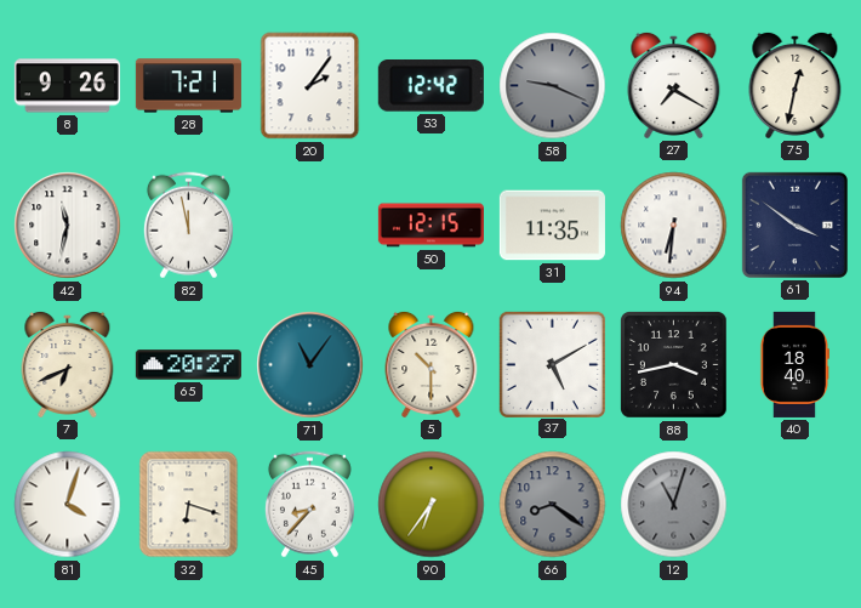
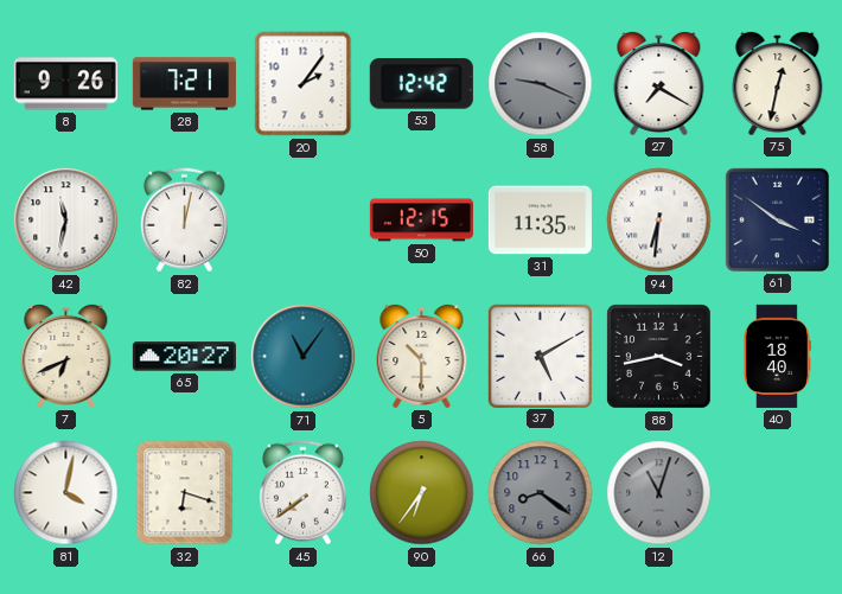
82: 11:58 -> 12:02 (184, 221)
81: 4:03 -> 4:02 (66, 493)
45: 8:37 -> 7:39 (302, 493)
